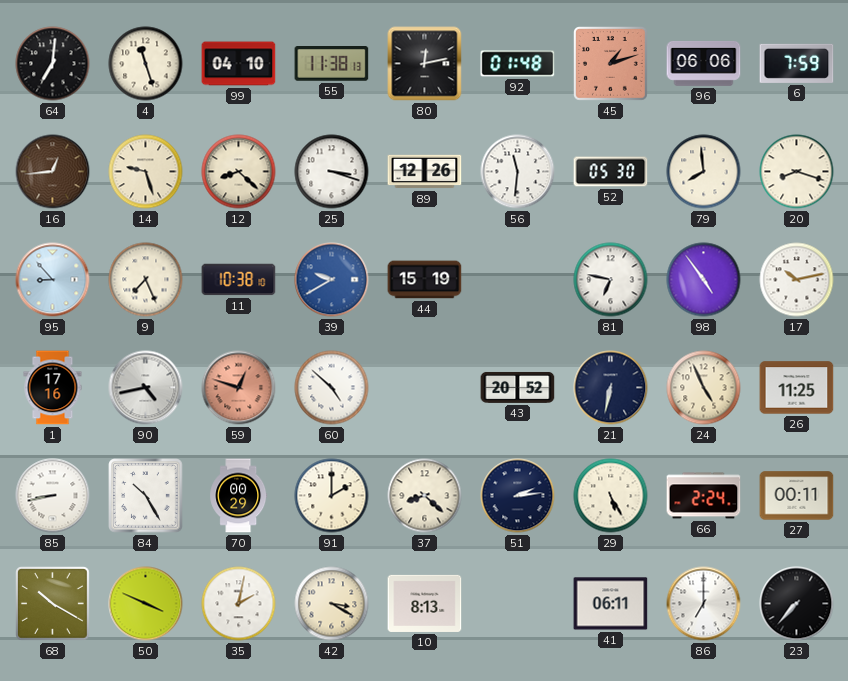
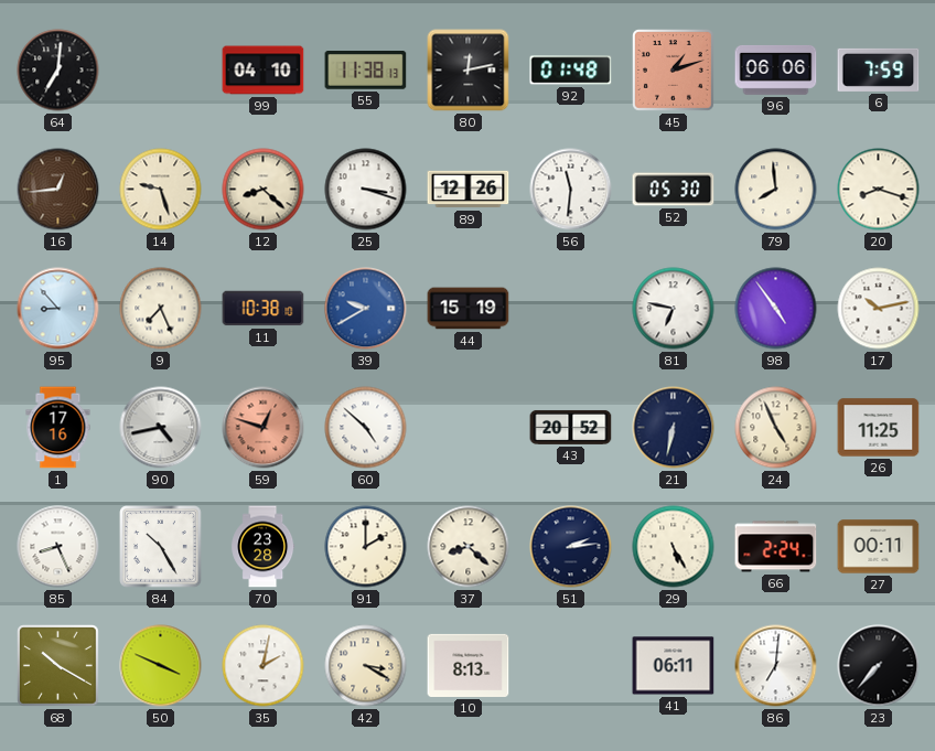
4: 11:27 -> none (146, 64)
85: 8:43 -> 8:26 (58, 547)
70: 00:29 -> 23:28 (264, 547)
86: 7:00 -> 7:01 (776, 666)
